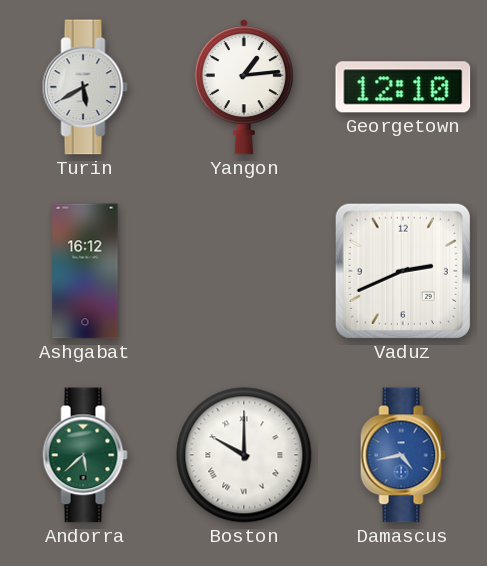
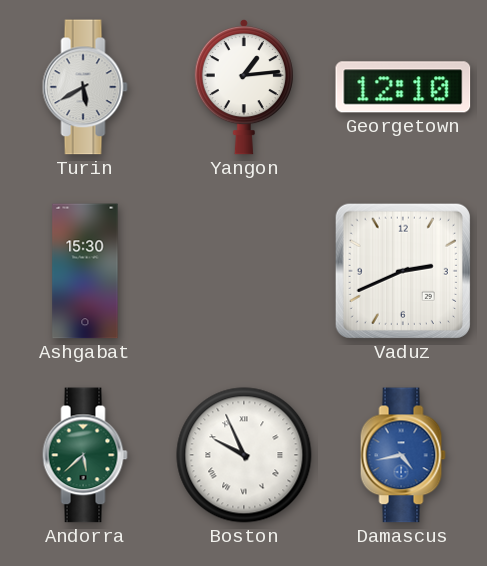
Ashgabat: 16:12 -> 15:30 (85, 271)
Boston: 10:00 -> 9:56 (244, 455)
